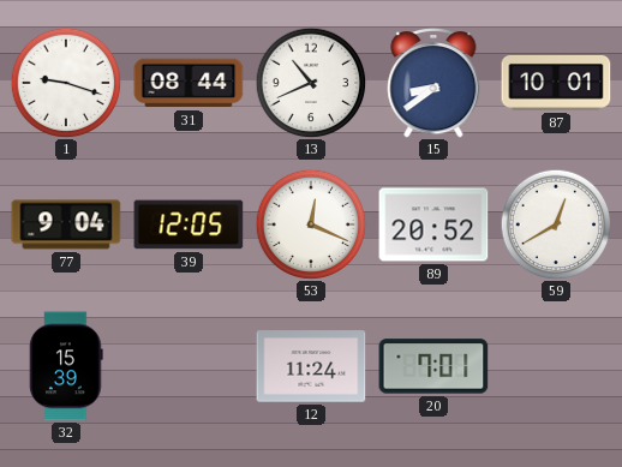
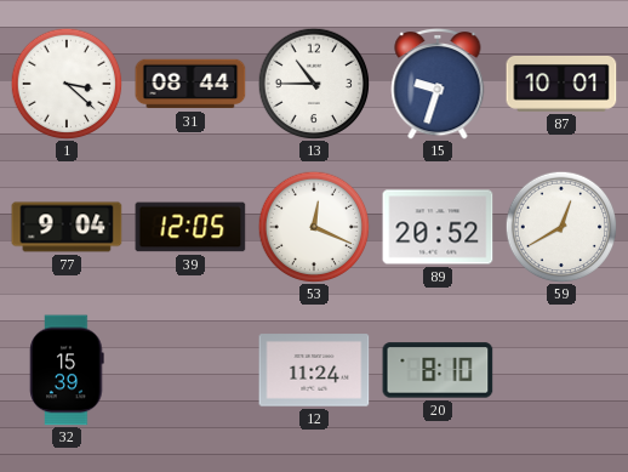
1: 9:18 -> 3:22 (67, 84)
13: 10:41 -> 10:45 (314, 84)
15: 8:39 -> 9:33 (438, 84)
20: 7:01 -> 8:10 (438, 370)
